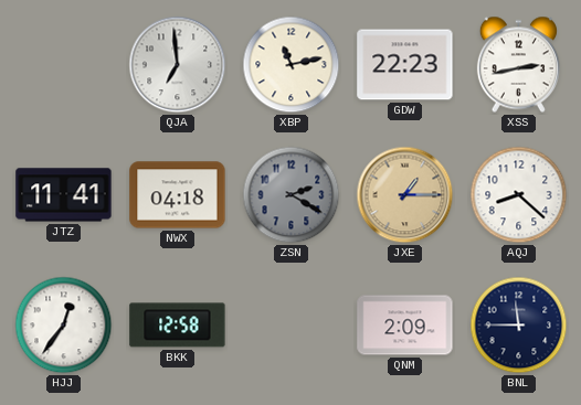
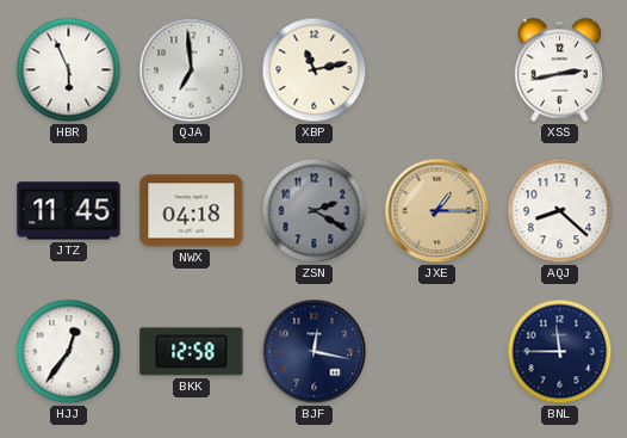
HBR: none -> 5:56 (69, 70)
GDW: 22:23 -> none (405, 65)
JTZ: 11:41 -> 11:45 (69, 211)
BJF: none -> 12:17 (315, 352)
QNM: 2:09 -> none (405, 326)
